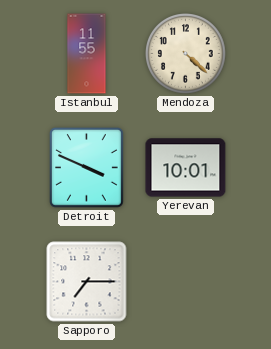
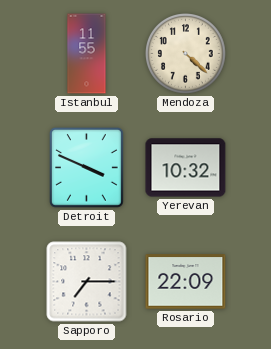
Yerevan: 10:01 -> 10:32 (186, 168)
Rosario: none -> 22:09 (186, 282)
